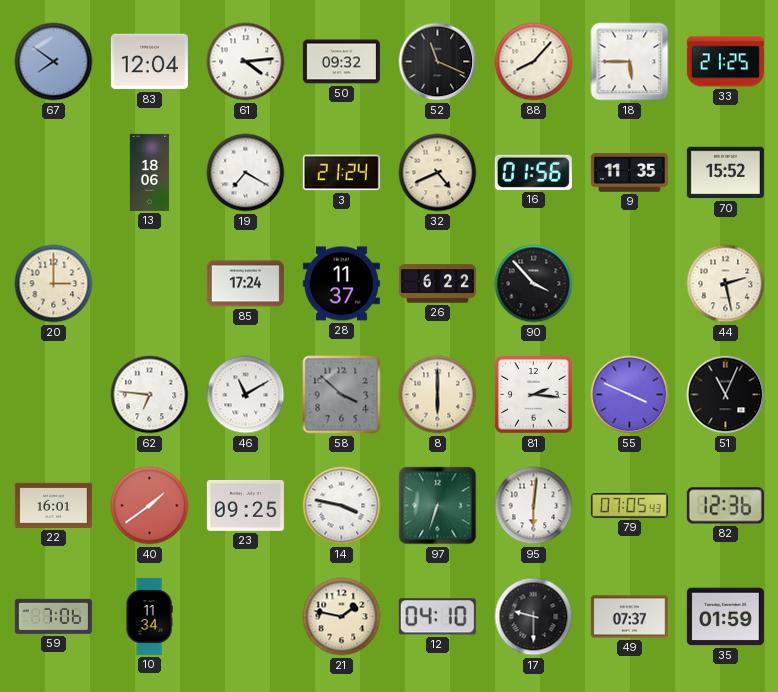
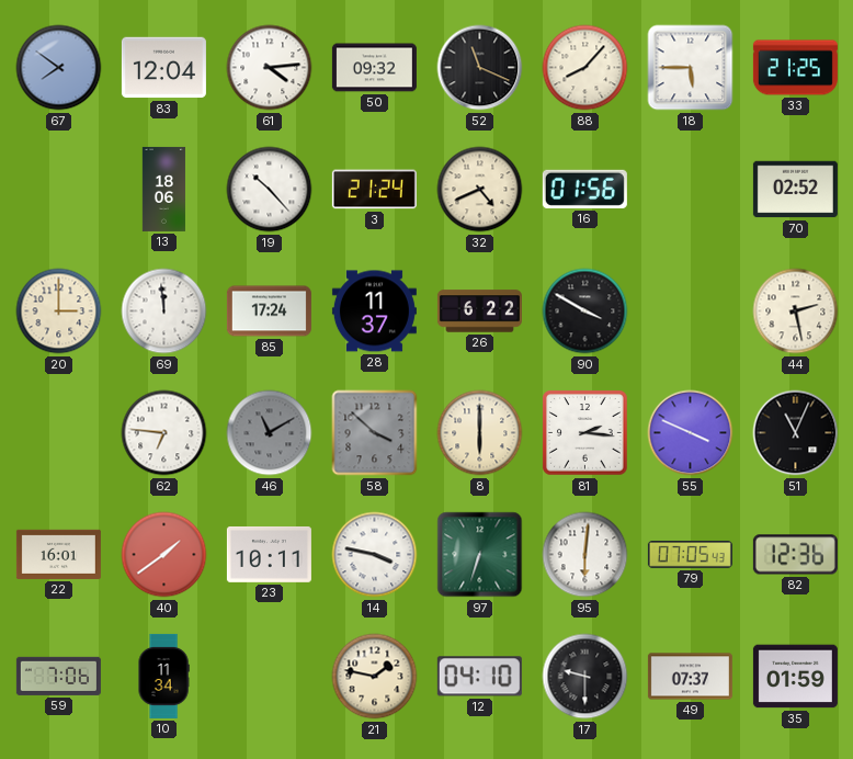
19: 7:20 -> 10:23 (270, 190)
9: 11:35 -> none (629, 173)
70: 15:52 -> 02:52 (795, 190)
69: none -> 11:59 (164, 311)
90: 3:53 -> 3:50 (585, 311)
46 dial: white -> grey (270, 433)
23: 09:25 -> 10:11 (269, 554)
